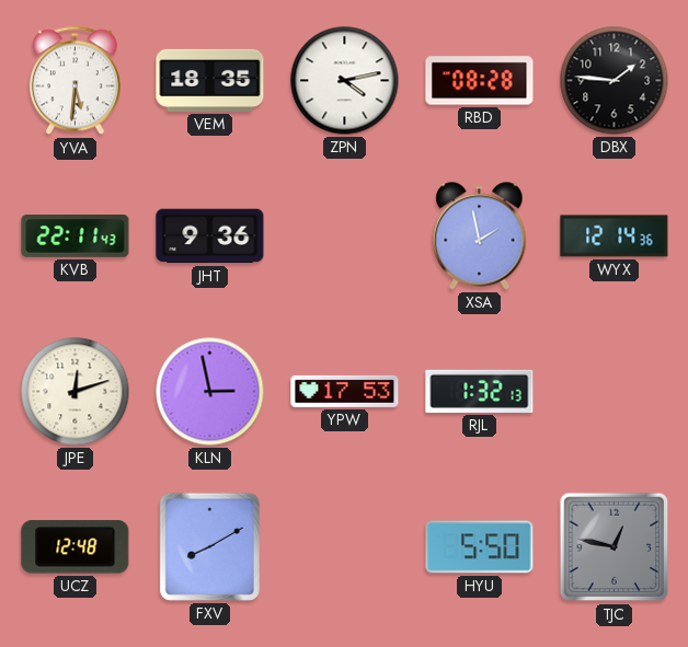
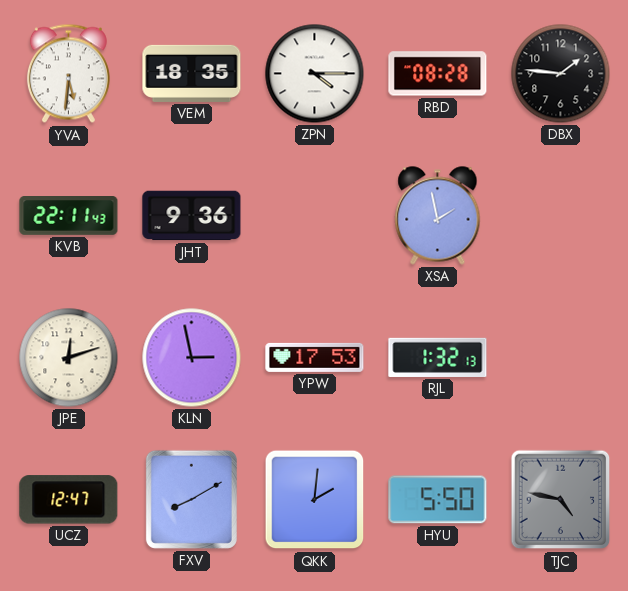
ZPN: 4:13 -> 4:15 (315, 74)
WYX: 12:14 -> none (615, 236)
UCZ: 12:48 -> 12:47 (69, 500)
QKK: none -> 2:01 (315, 500)
TJC: 12:47 -> 4:47 (561, 500)
